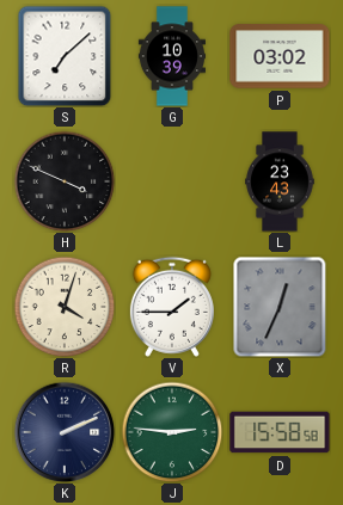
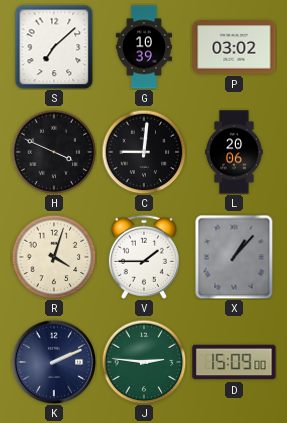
C: none -> 9:01 (144, 152)
L: 23:43 -> 20:06 (234, 152)
X: 12:34 -> 1:07 (234, 257)
D: 15:58 -> 15:09 (234, 362)
